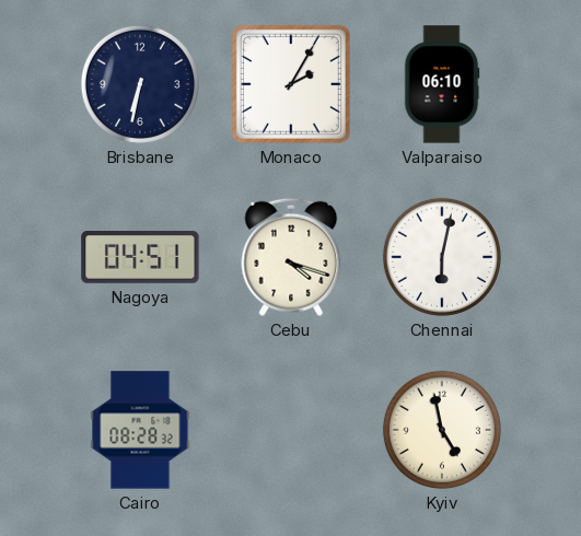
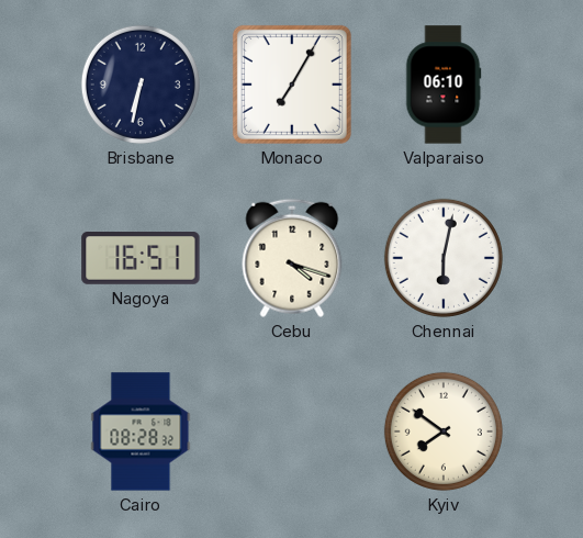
Monaco: 2:05 -> 7:05 (292, 85)
Nagoya: 04:51 -> 16:51 (141, 259)
Kyiv: 4:58 -> 7:51 (444, 431)
